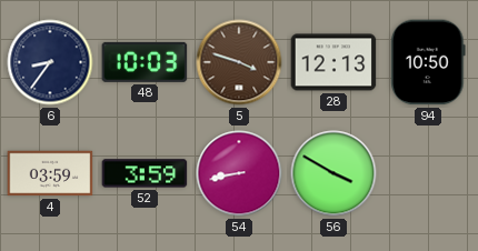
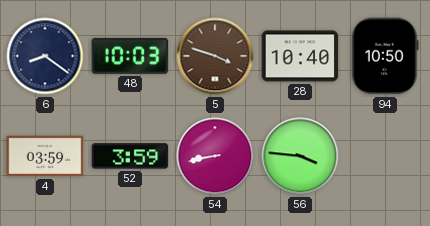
6: 8:36 -> 8:21 (45, 56)
28: 12:13 -> 10:40 (300, 56)
56: 3:50 -> 3:46 (300, 156)
